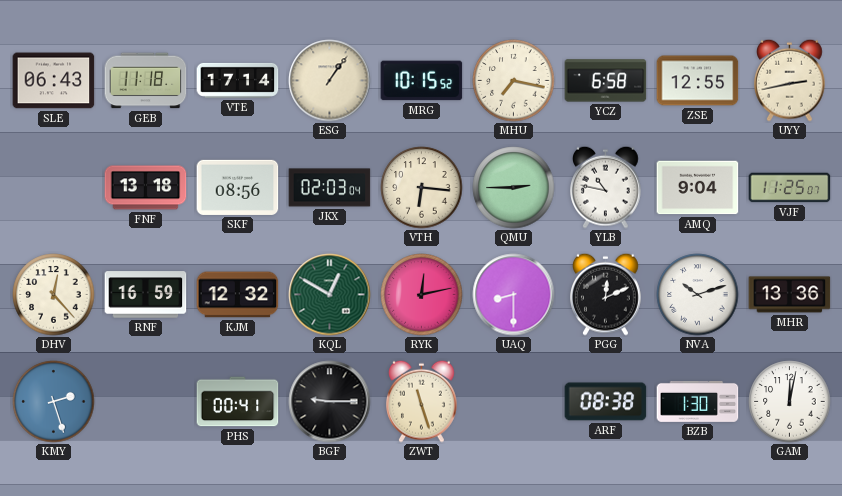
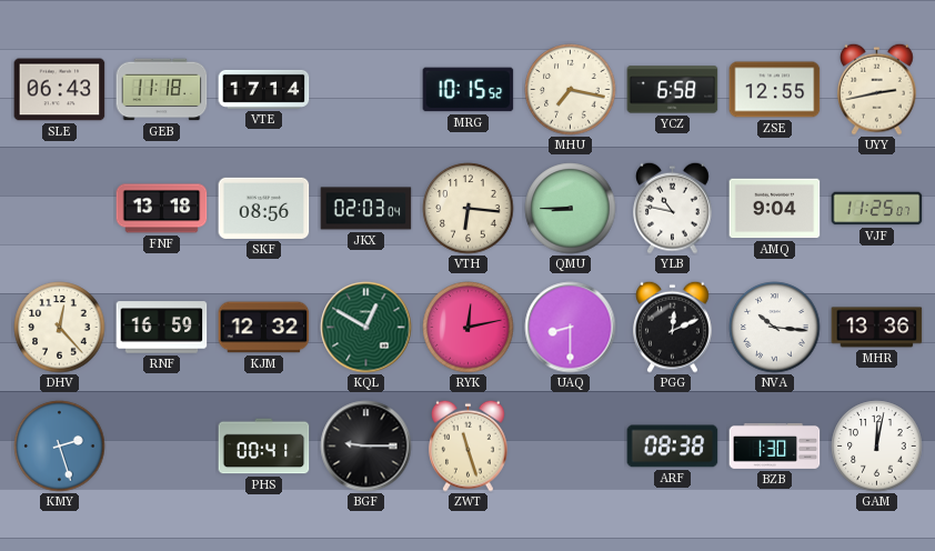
ESG: 1:06 -> none (330, 81)
QMU: 2:45 -> 8:45 (571, 209)
NVA: 10:12 -> 10:16 (775, 328)
